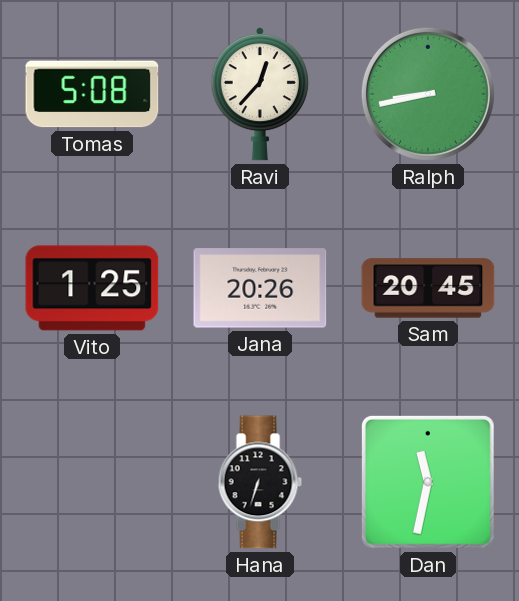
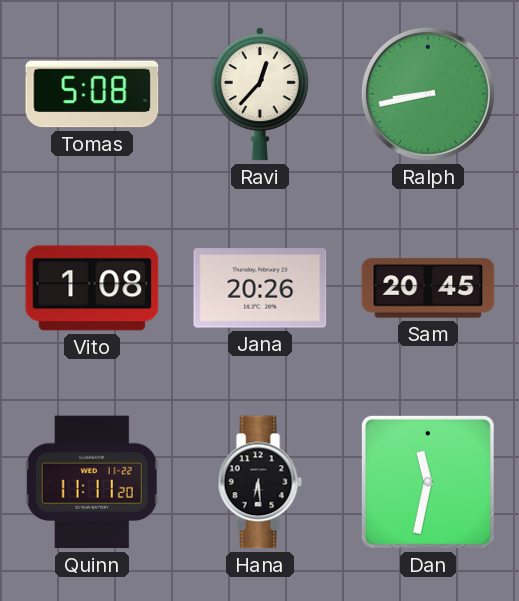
Vito: 1:25 -> 1:08 (92, 288)
Quinn: none -> 11:11 (92, 482)
Hana: 6:33 -> 6:29 (260, 482)
